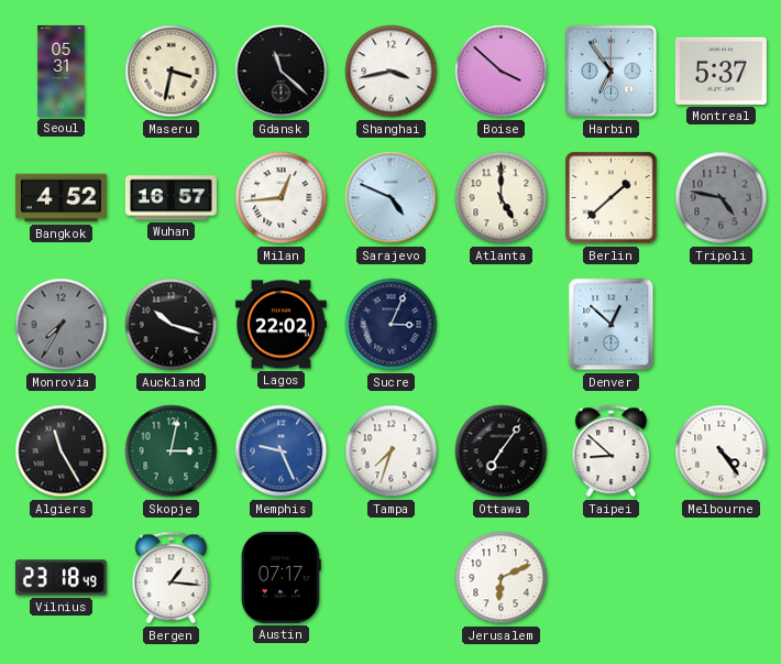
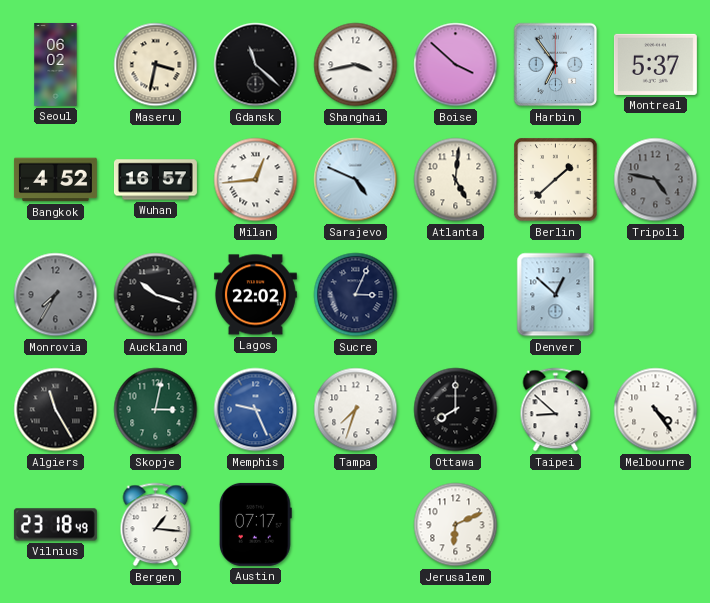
Seoul: 05:31 -> 06:02 (56, 64)
Atlanta: 5:00 -> 5:01 (456, 180)
Ottawa: 7:06 -> 8:00 (456, 410)
